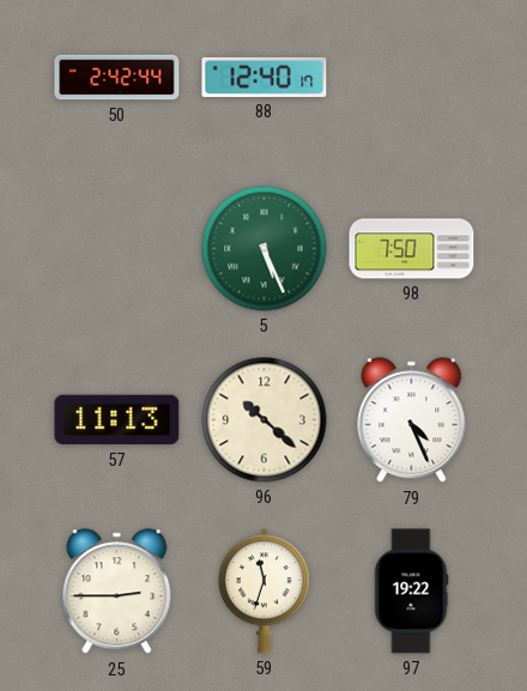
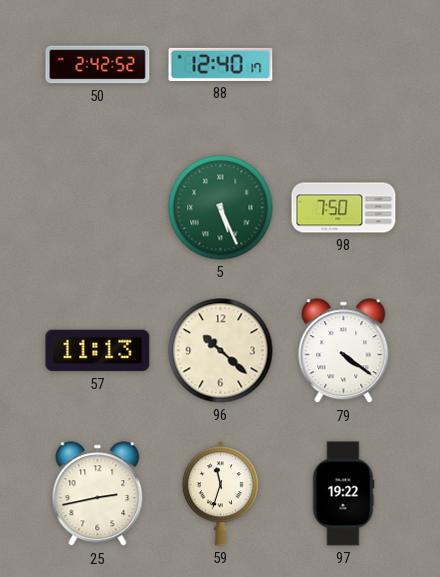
50: 2:42:44 -> 2:42:52 (98, 65)
79: 4:26 -> 4:21 (344, 351)
25: 2:45 -> 2:43 (98, 494)
